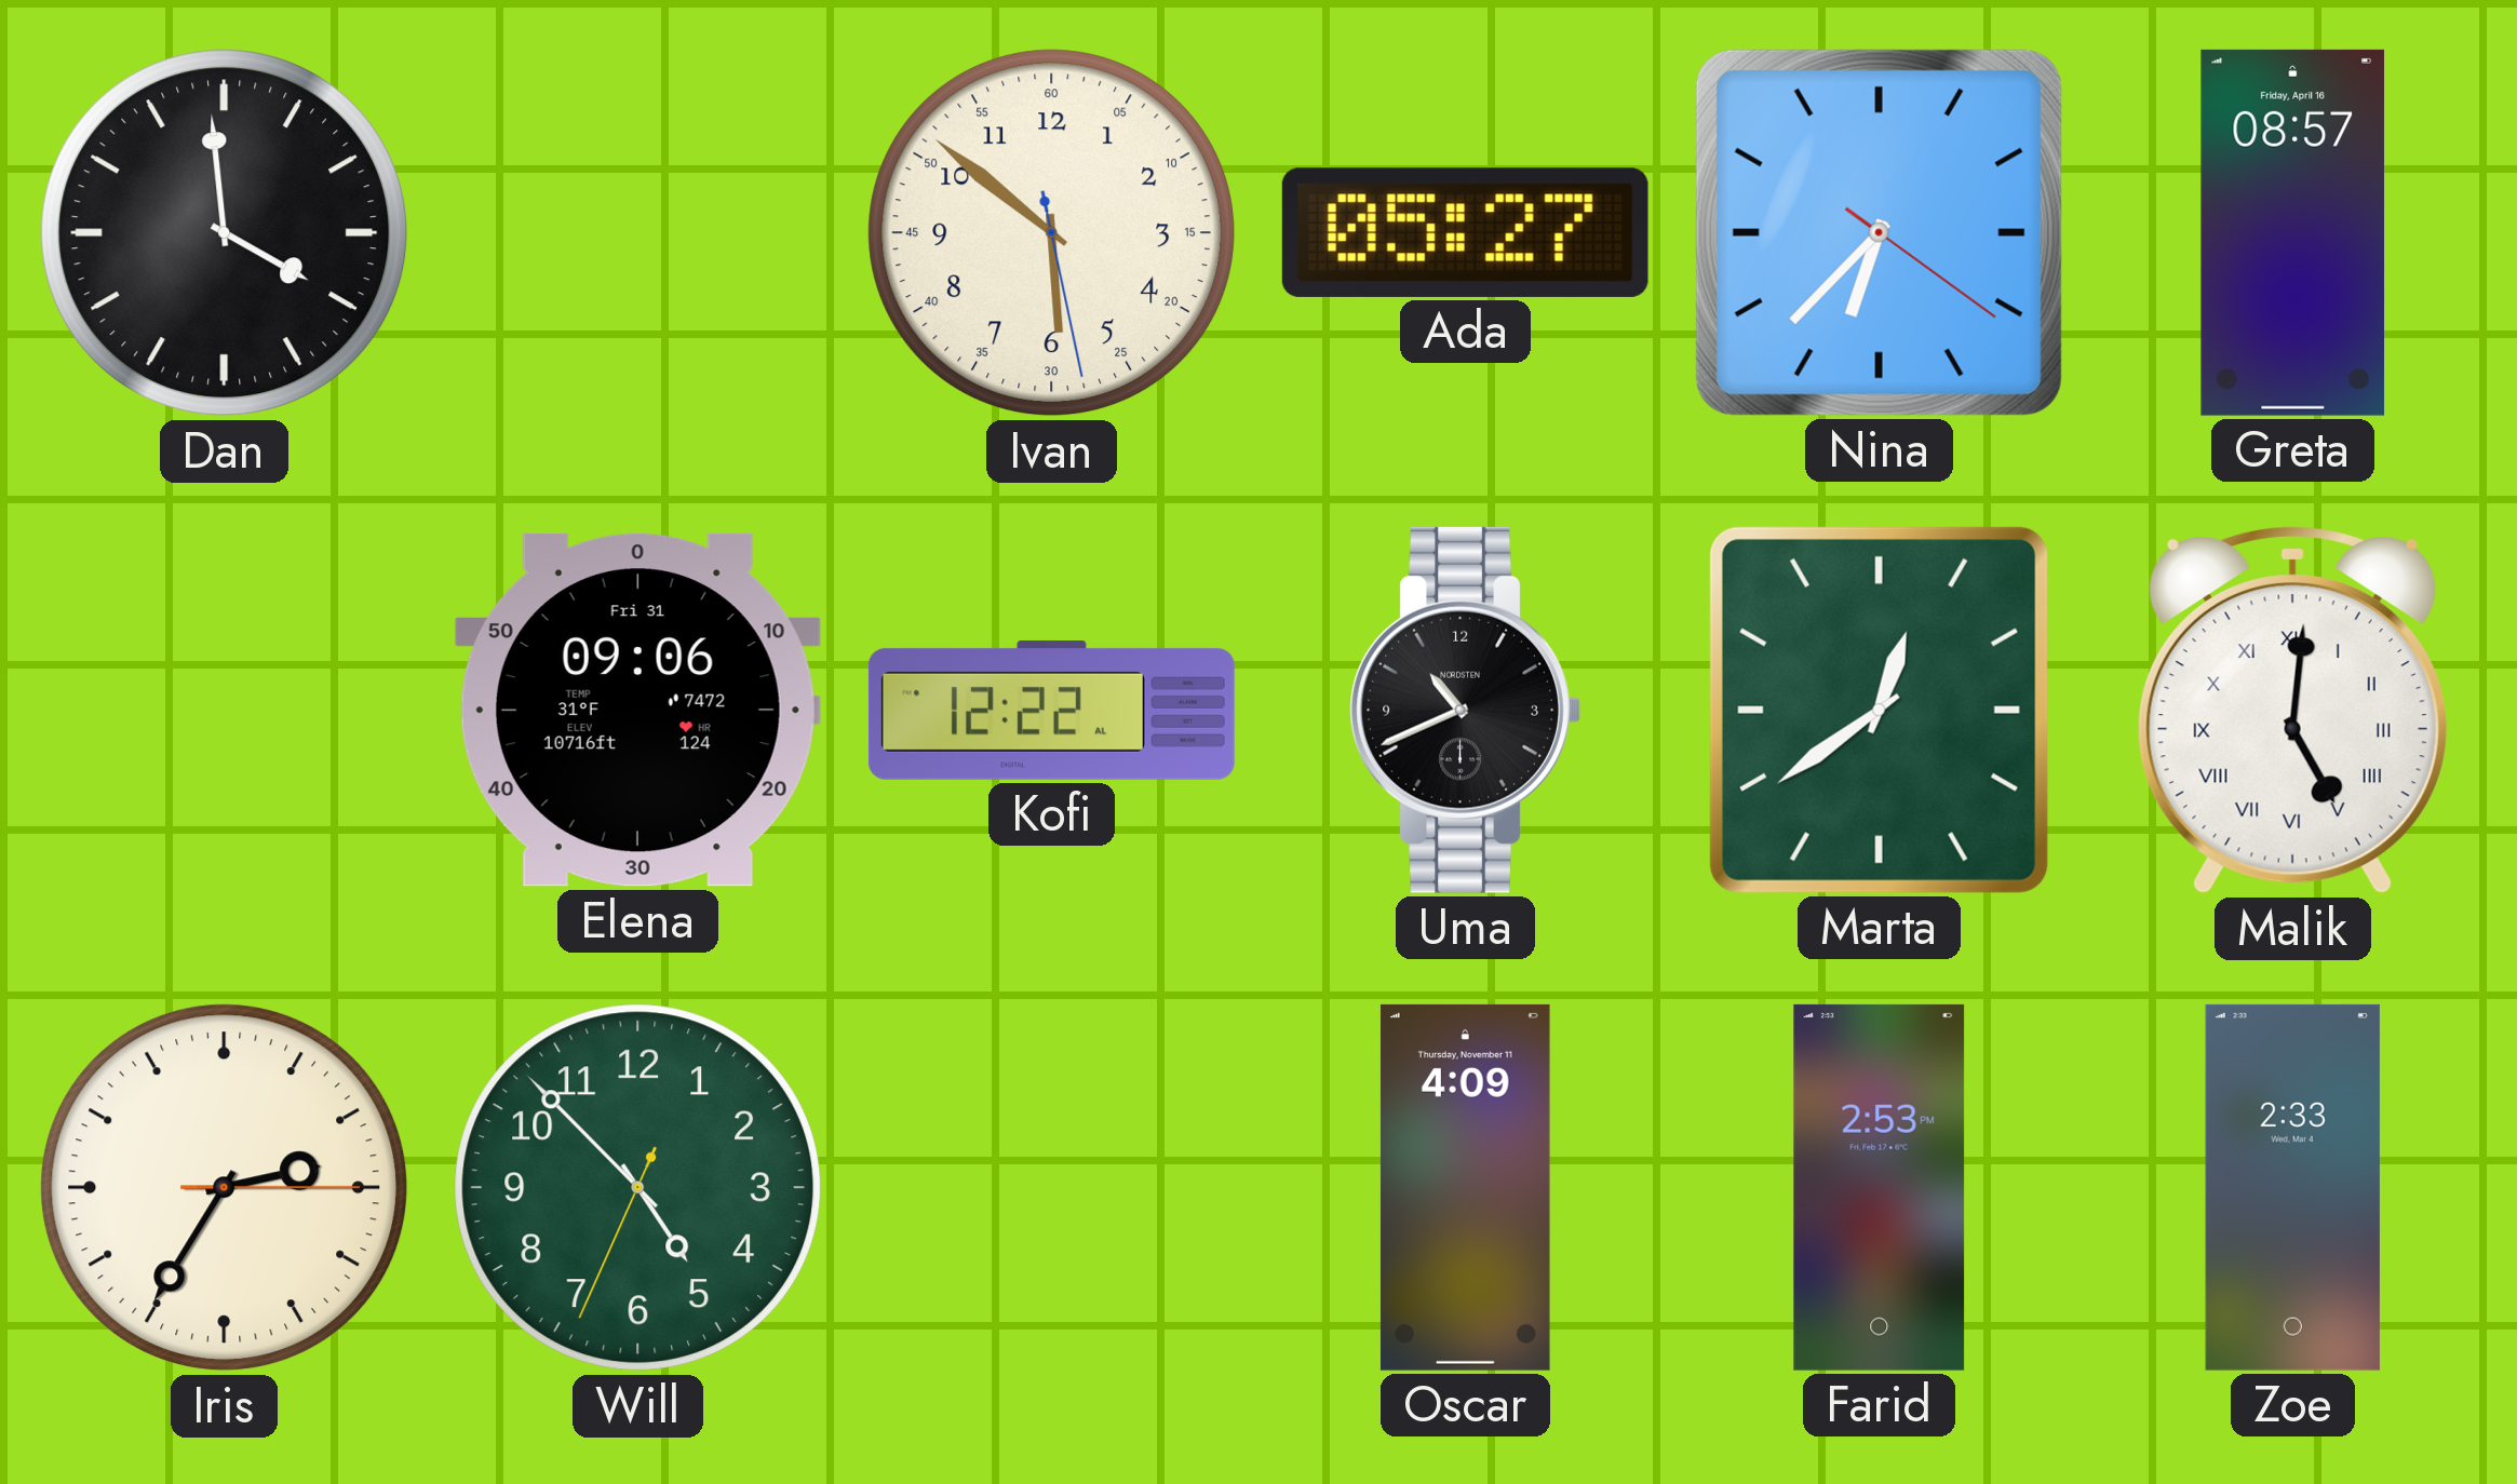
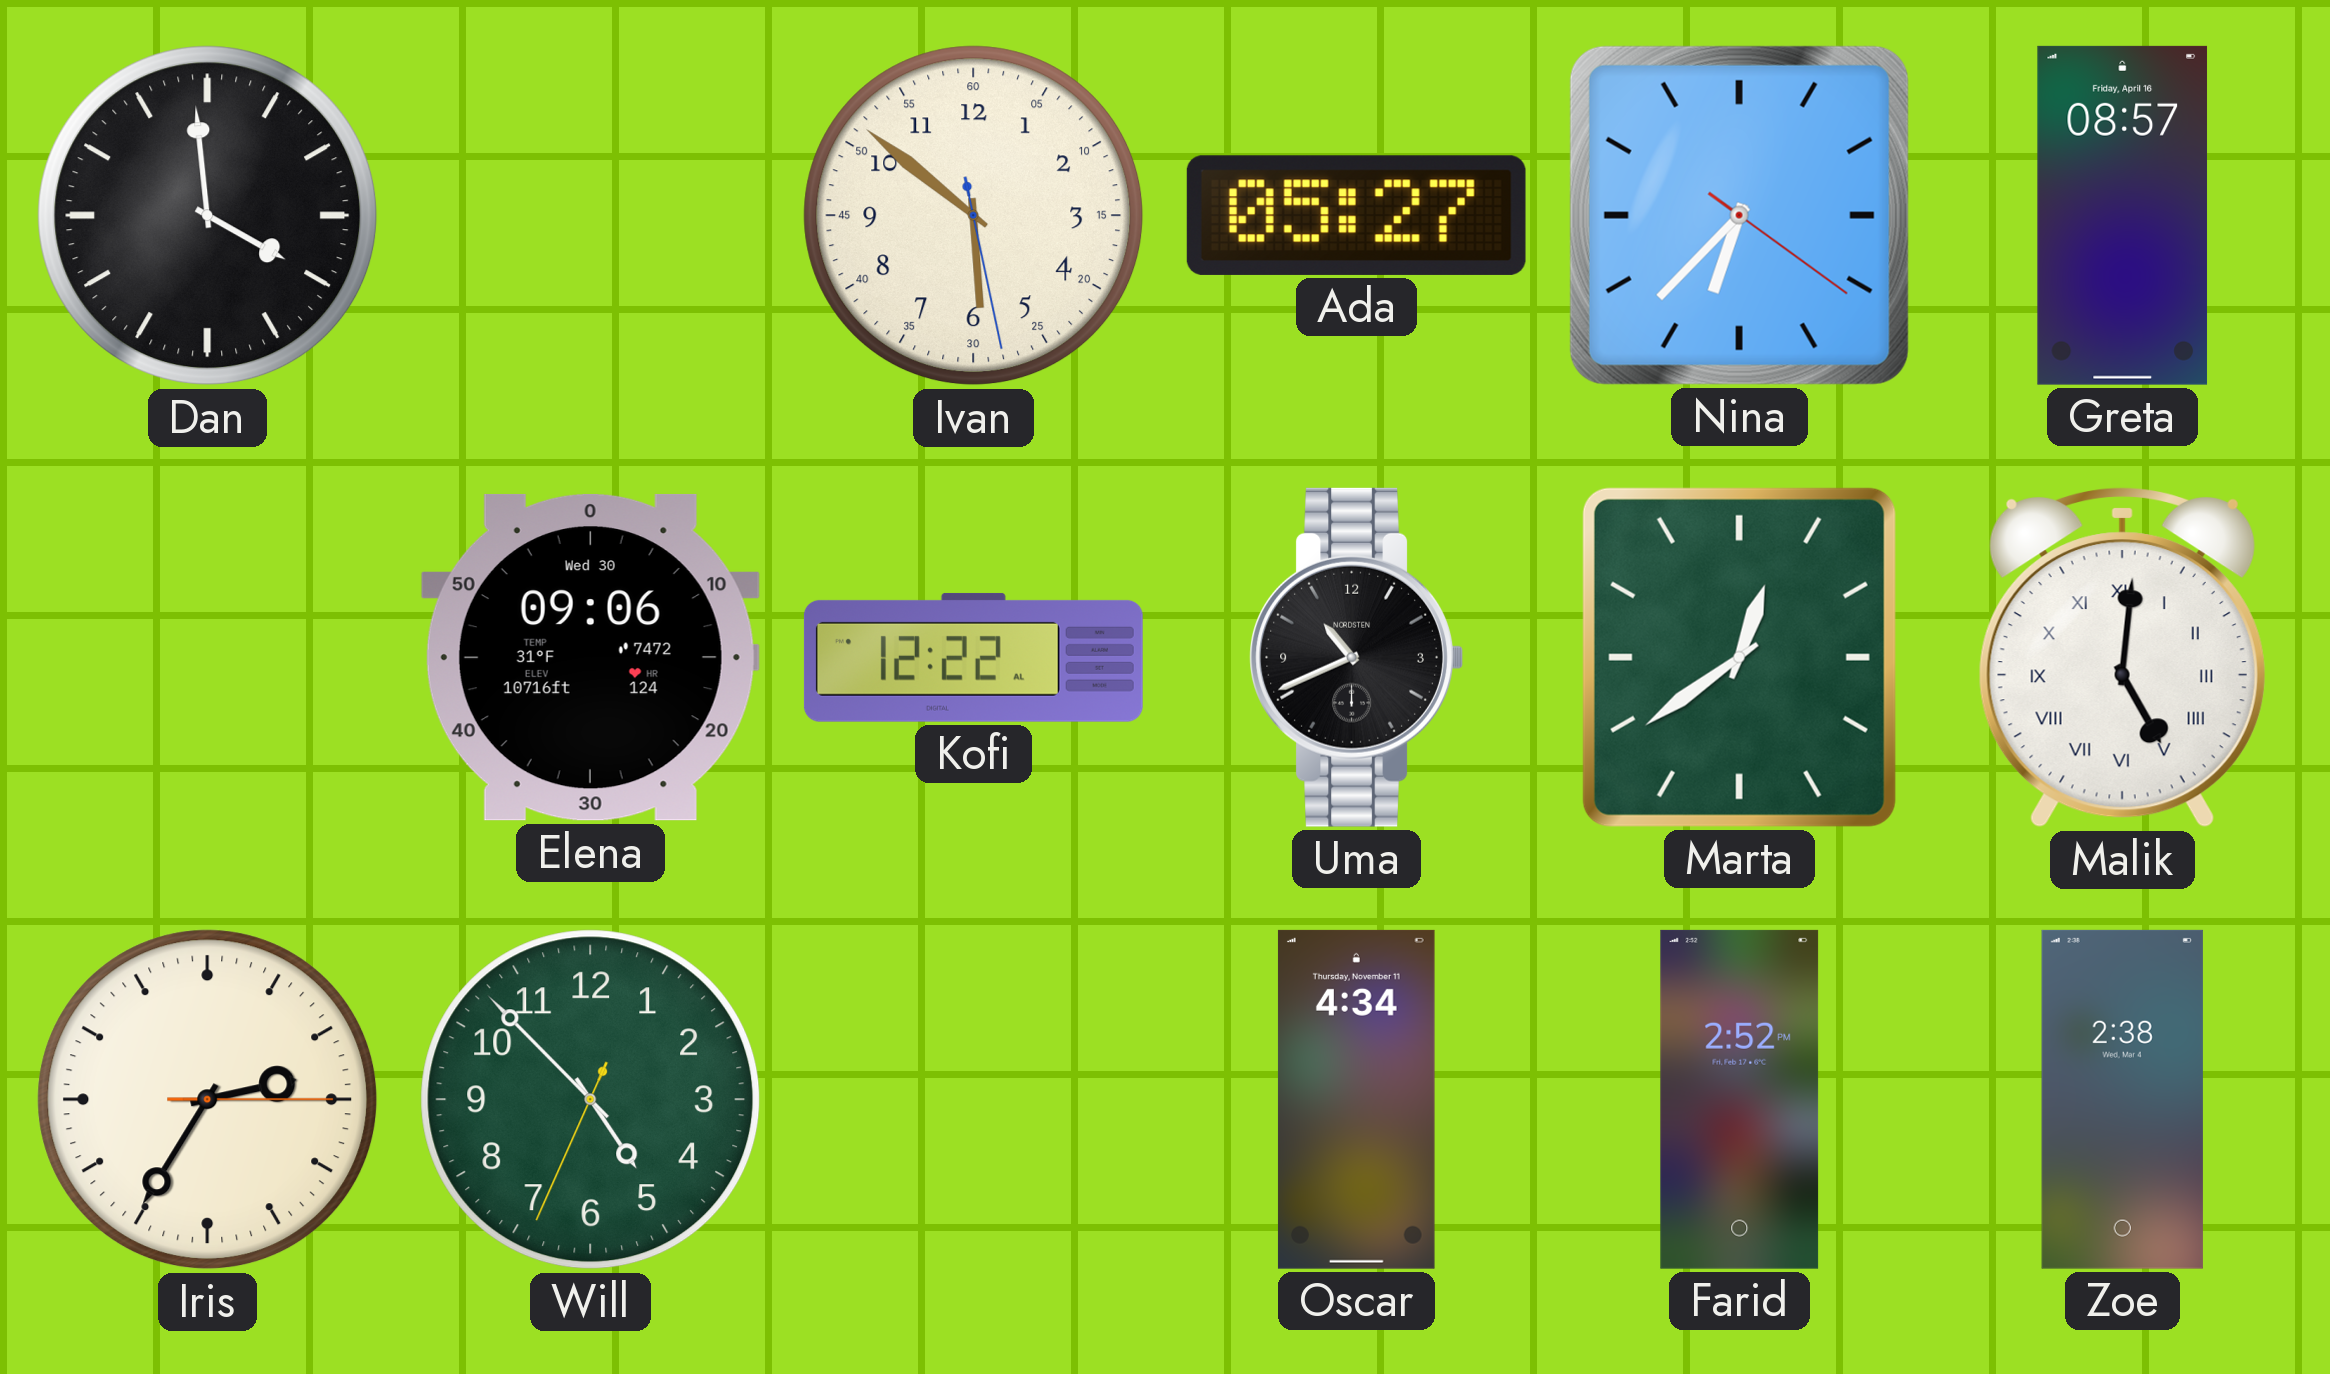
Elena date: Fri 31 -> Wed 30 (590, 657)
Oscar: 4:09 -> 4:34 (1356, 1099)
Farid: 2:53 -> 2:52 (1740, 1099)
Zoe: 2:33 -> 2:38 (2122, 1099)
